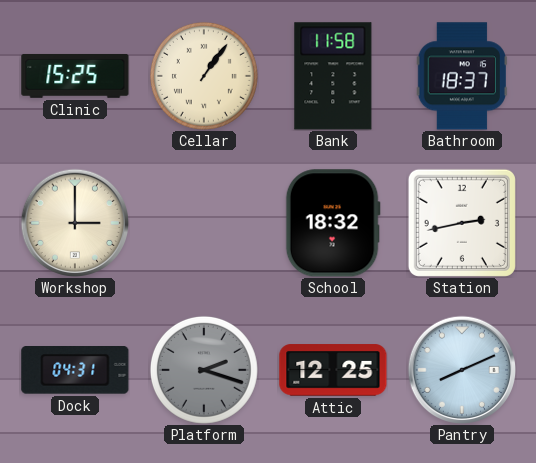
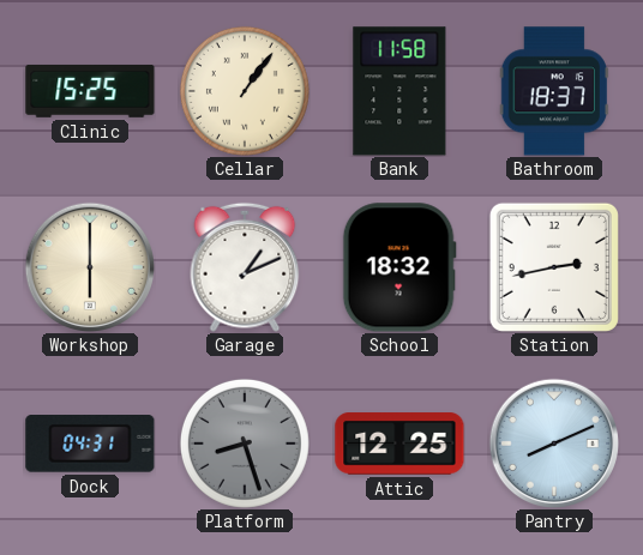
Workshop: 3:00 -> 6:00 (90, 267)
Garage: none -> 1:11 (245, 267)
Platform: 2:18 -> 8:27 (245, 444)
